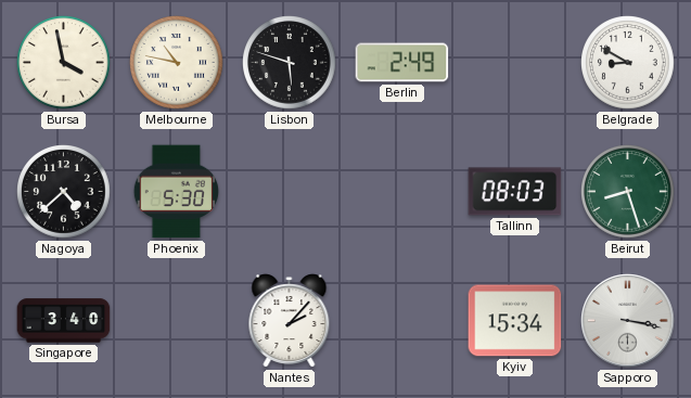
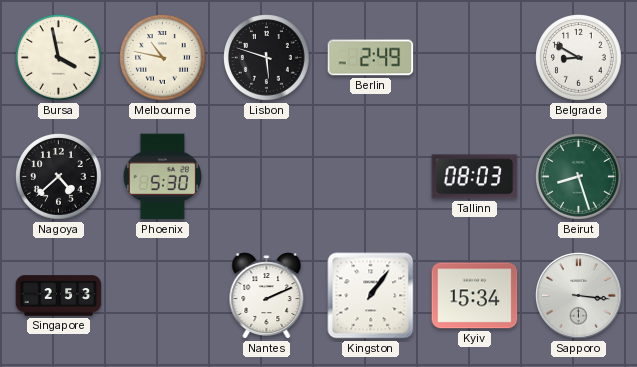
Singapore: 3:40 -> 2:53 (59, 296)
Nantes: 2:07 -> 2:11 (267, 296)
Kingston: none -> 1:06 (371, 296)
Sapporo: 3:17 -> 3:16 (579, 296)
